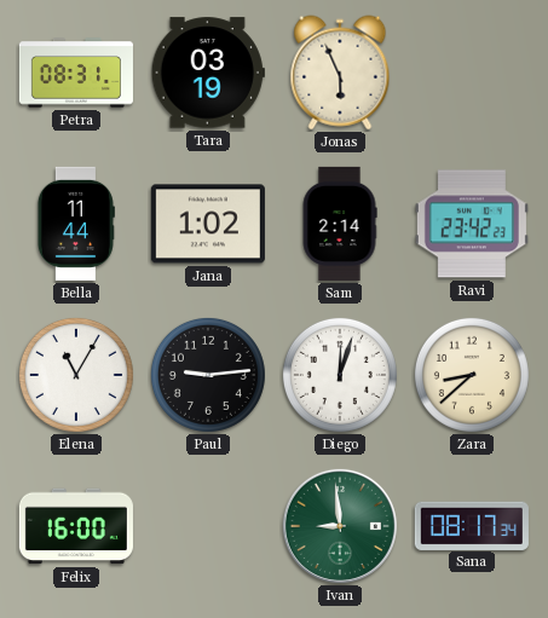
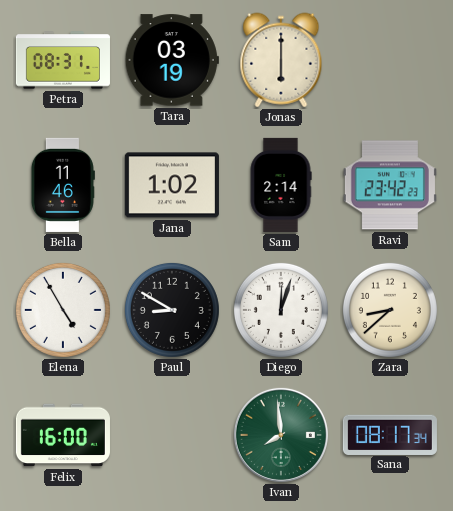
Jonas: 5:56 -> 6:00 (281, 60)
Bella: 11:44 -> 11:46 (63, 185)
Elena: 11:05 -> 4:55 (63, 310)
Paul: 9:14 -> 8:50 (172, 310)
Ivan: 8:59 -> 7:59 (281, 435)
